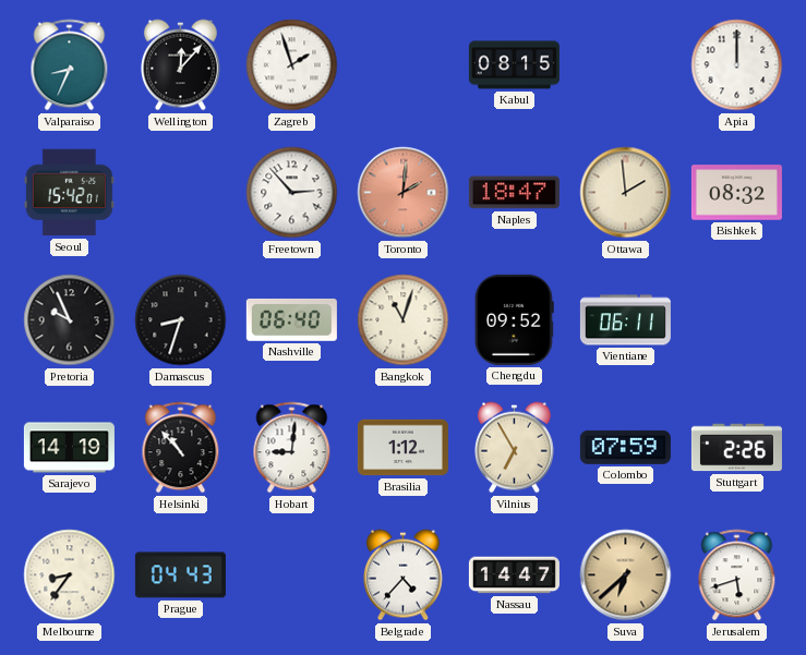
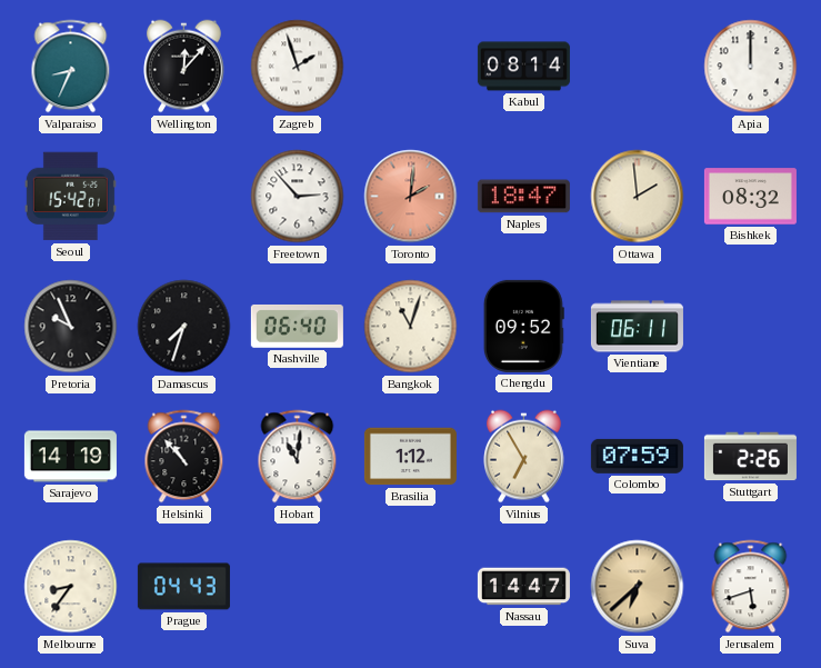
Kabul: 08:15 -> 08:14 (523, 67)
Damascus: 8:33 -> 7:33 (184, 327)
Hobart: 9:01 -> 11:01 (298, 457)
Belgrade: 4:37 -> none (404, 575)
